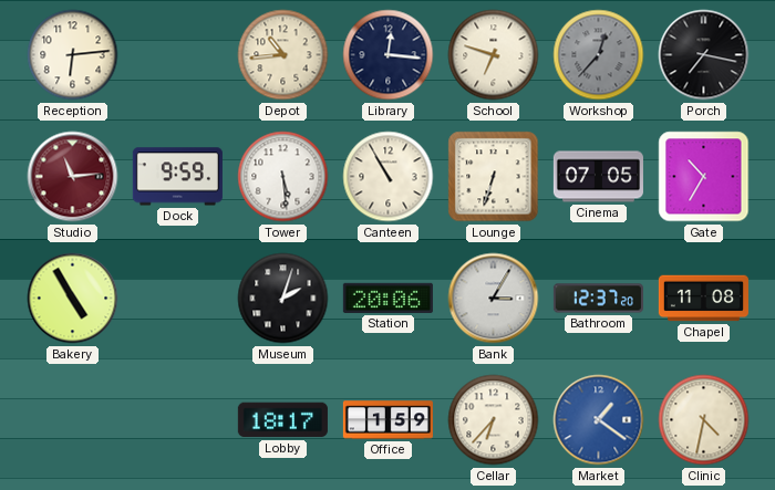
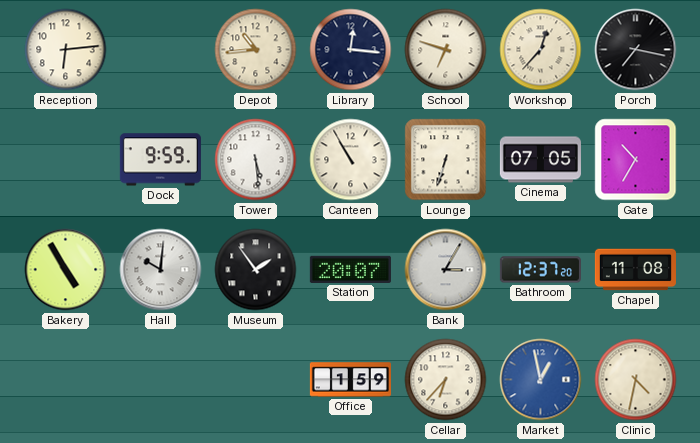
Workshop dial: grey -> cream (541, 50)
Studio: 11:14 -> none (73, 177)
Hall: none -> 10:01 (161, 270)
Museum: 2:03 -> 1:54 (256, 270)
Station: 20:06 -> 20:07 (350, 269)
Lobby: 18:17 -> none (282, 420)
Market: 1:21 -> 12:58 (541, 380)
